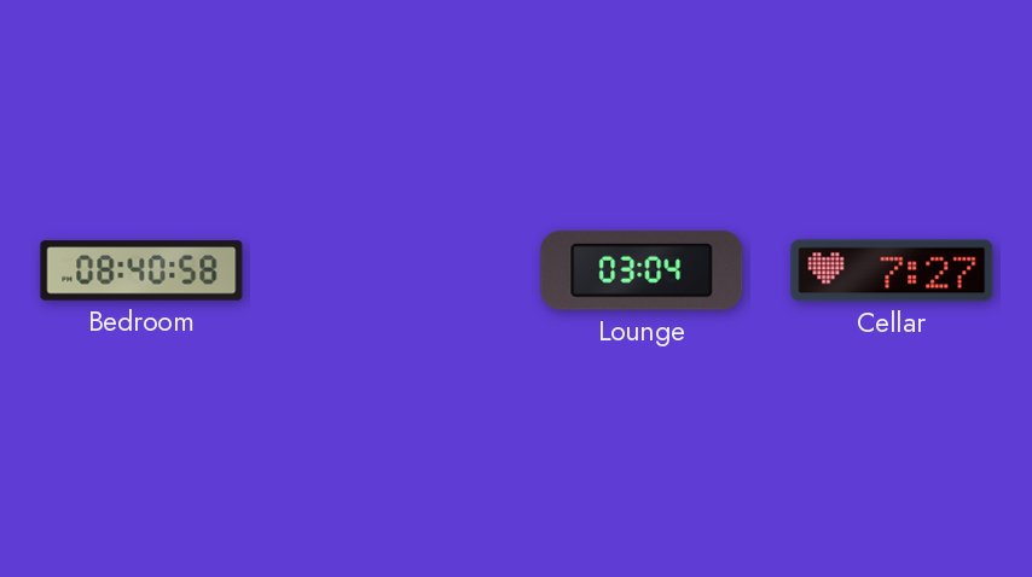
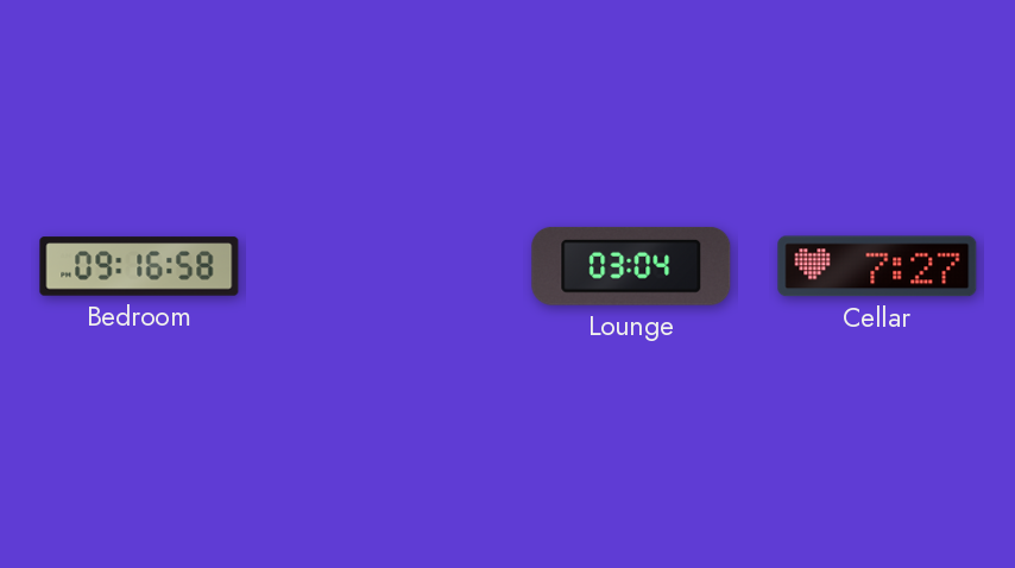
Bedroom: 08:40 -> 09:16 (139, 266)
